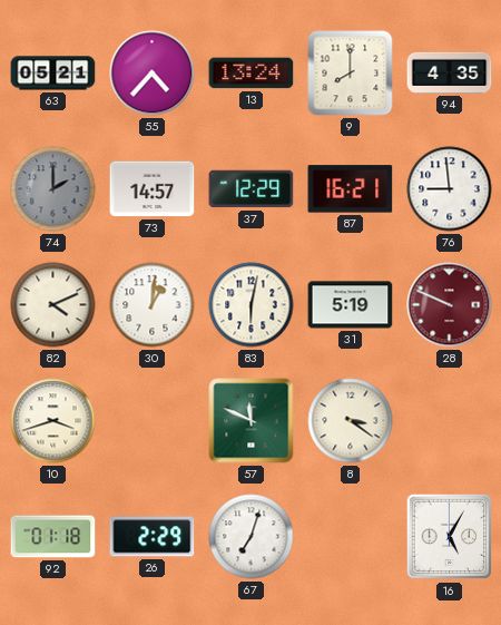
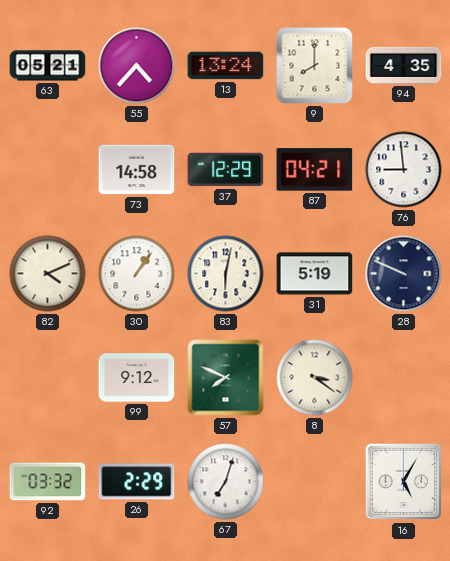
74: 2:00 -> none (53, 189)
73: 14:57 -> 14:58 (137, 170)
87: 16:21 -> 04:21 (315, 170)
30: 1:01 -> 1:06 (137, 274)
28 dial: burgundy -> navy (404, 274)
10: 3:42 -> none (53, 421)
99: none -> 9:12 (137, 378)
57: 11:49 -> 7:49 (226, 378)
92: 01:18 -> 03:32 (48, 482)
